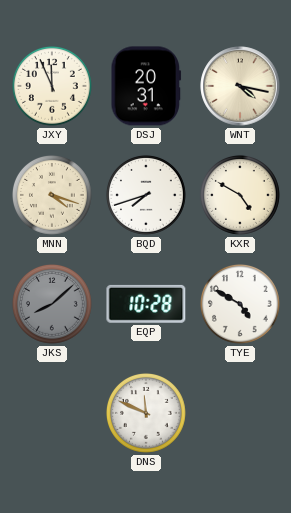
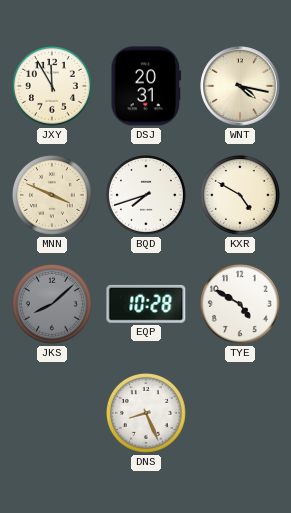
JXY: 11:56 -> 11:55 (52, 86)
MNN: 4:18 -> 3:49 (52, 195)
DNS: 11:49 -> 8:26 (146, 413)
